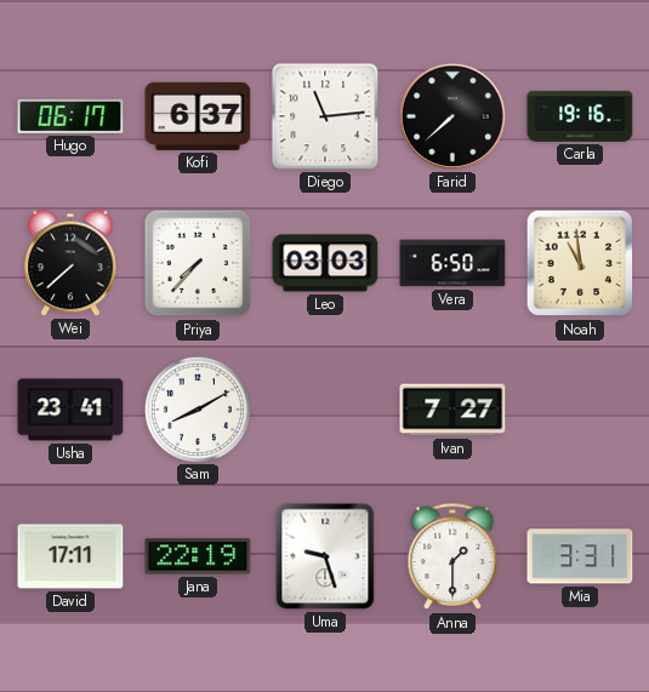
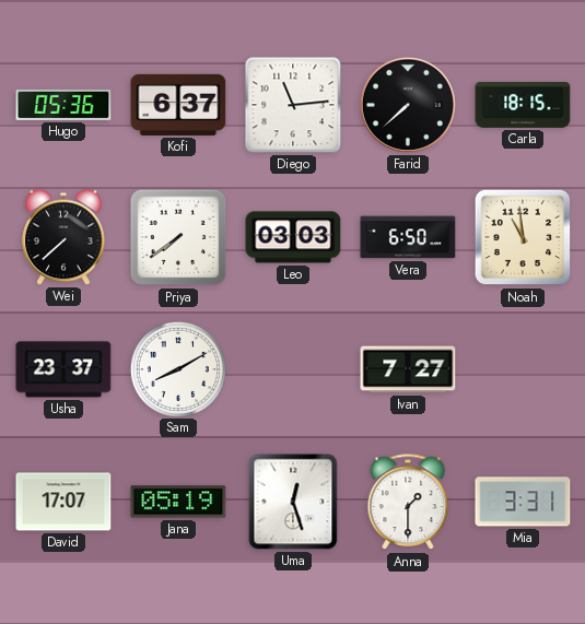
Hugo: 06:17 -> 05:36 (63, 105)
Carla: 19:16 -> 18:15 (523, 105)
Priya: 7:37 -> 7:39 (178, 237)
Usha: 23:41 -> 23:37 (63, 369)
David: 17:11 -> 17:07 (63, 502)
Jana: 22:19 -> 05:19 (178, 502)
Uma: 9:27 -> 12:27 (293, 502)
